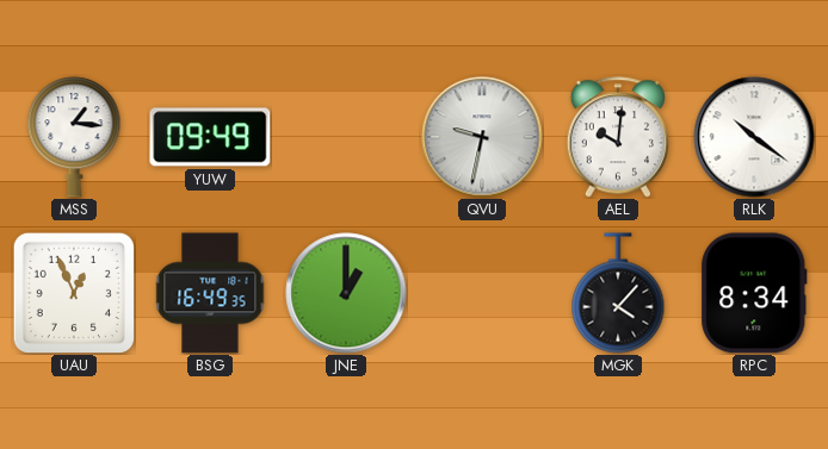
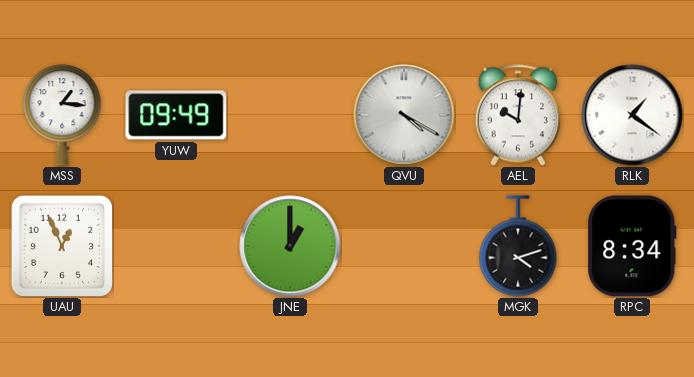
QVU: 9:32 -> 4:20 (404, 115)
RLK: 10:21 -> 1:21 (632, 115)
BSG: 16:49 -> none (210, 293)
MGK: 4:07 -> 4:12 (518, 246)
